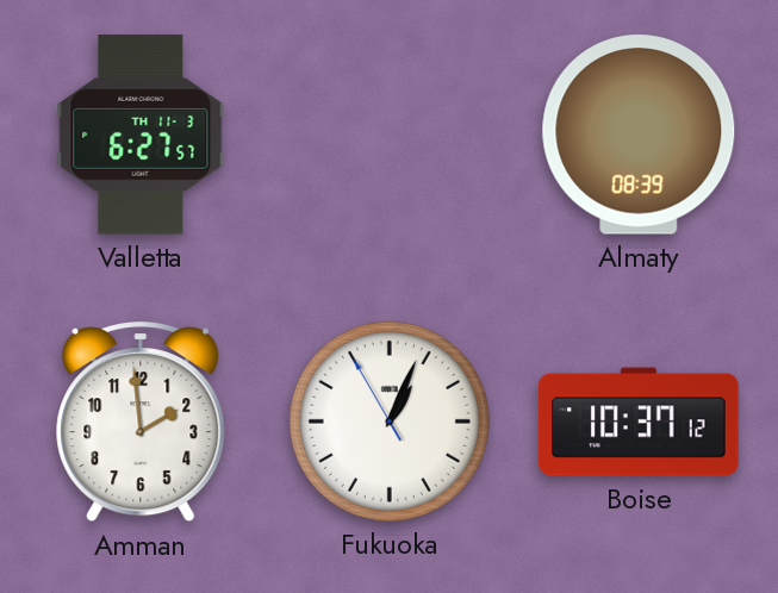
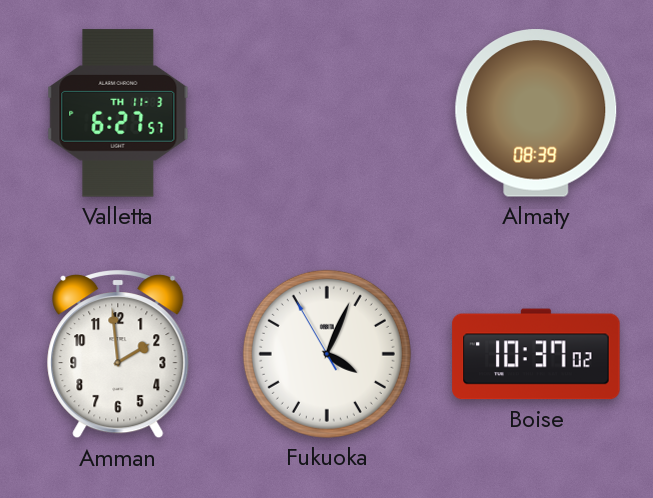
Fukuoka: 1:03 -> 4:03 (327, 354)
Boise: 10:37:12 -> 10:37:02 (536, 354)
